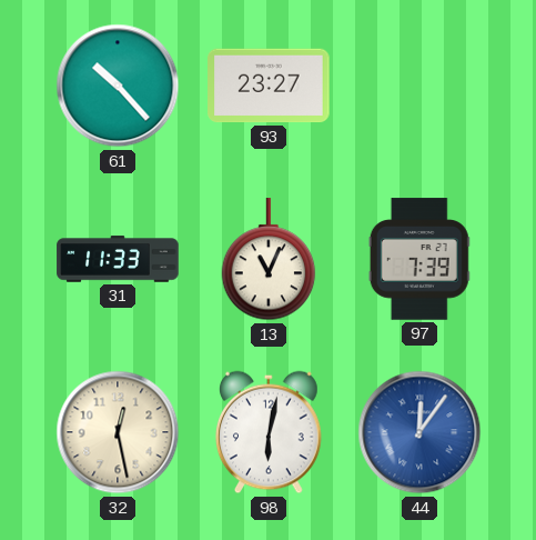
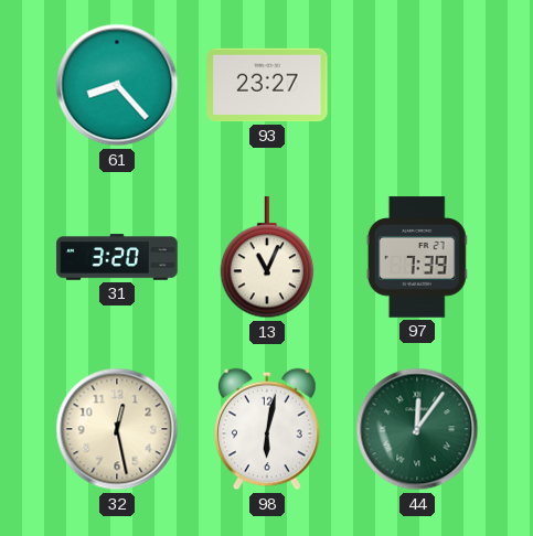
61: 10:23 -> 8:23 (117, 85)
31: 11:33 -> 3:20 (117, 257)
44 dial: blue -> green (417, 429)
